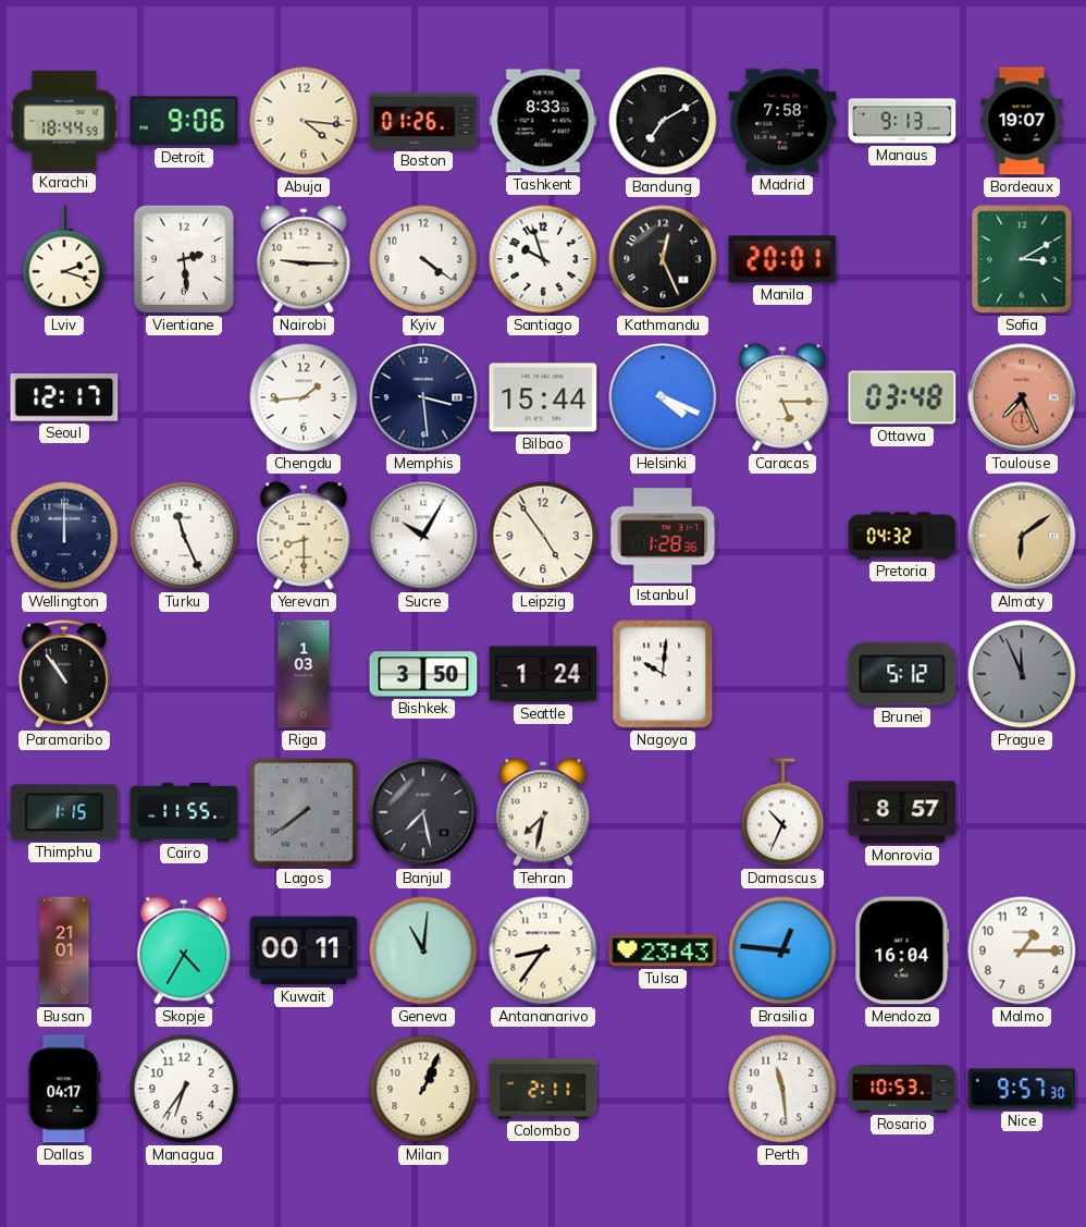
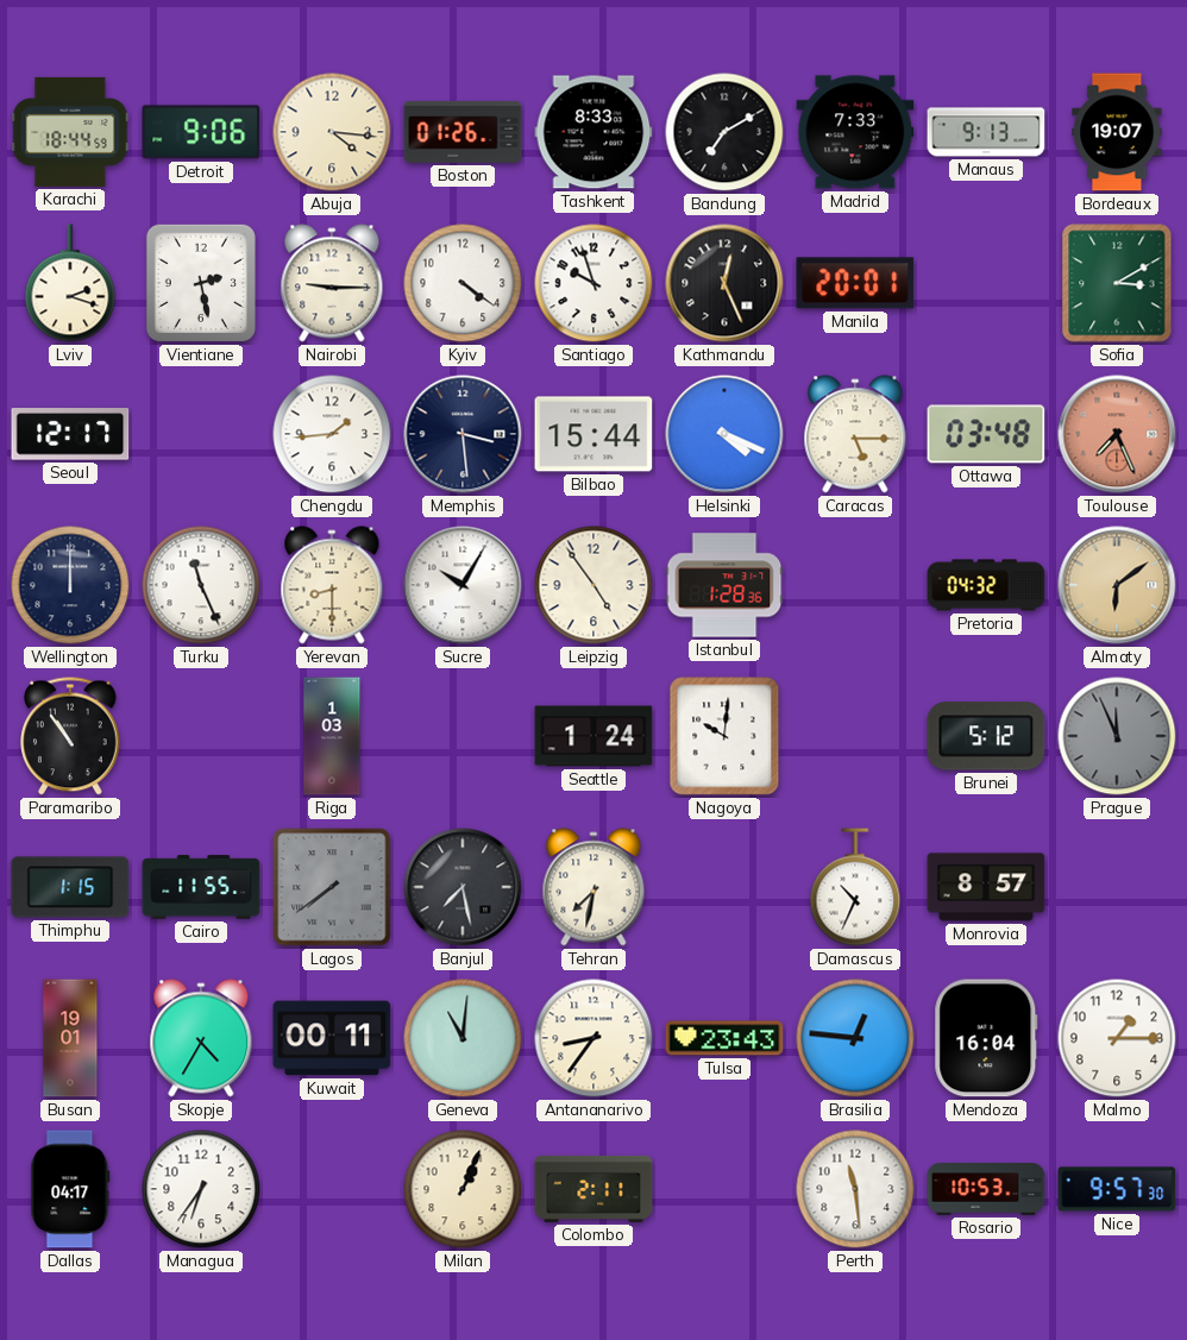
Madrid: 7:58 -> 7:33 (855, 132)
Vientiane: 2:29 -> 2:28 (201, 283)
Bishkek: 3:50 -> none (423, 674)
Busan: 21:01 -> 19:01 (70, 1038)
